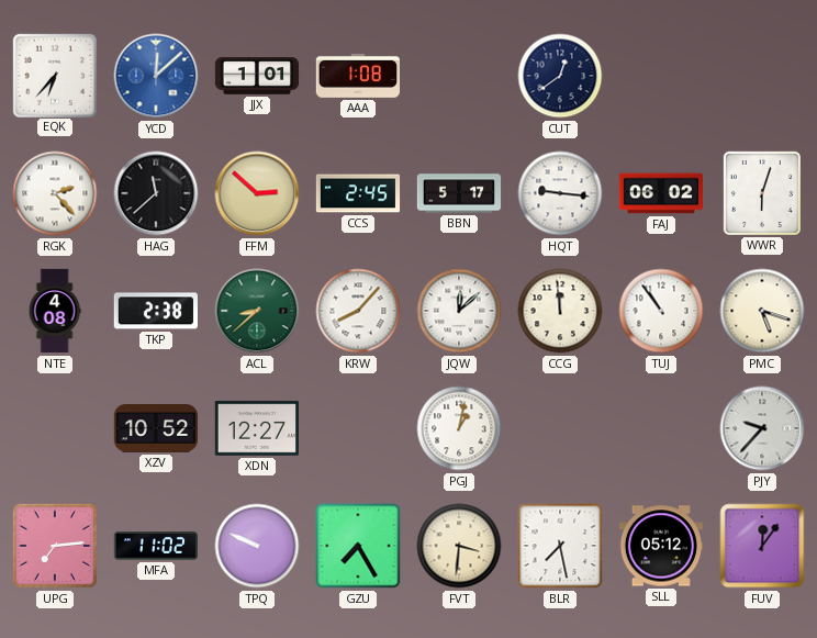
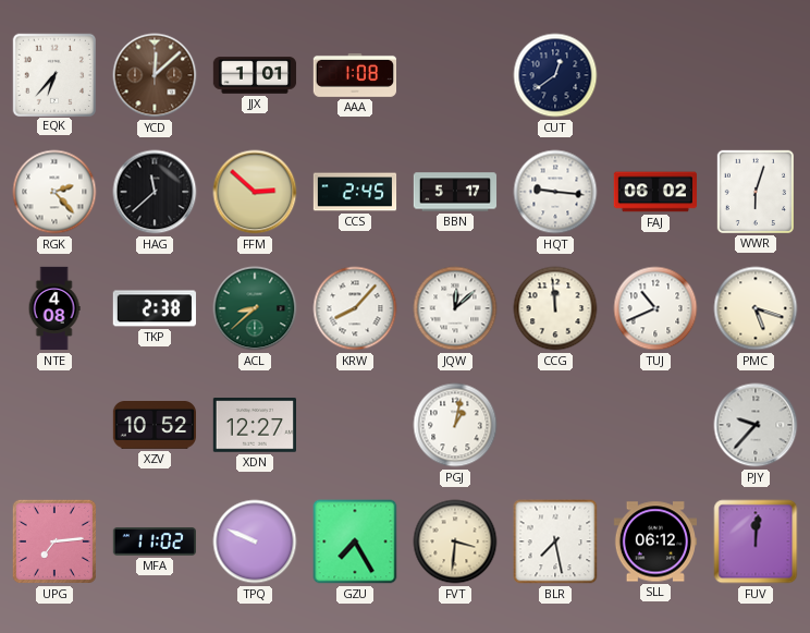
YCD dial: blue -> brown (155, 75)
TUJ: 10:54 -> 10:41 (655, 308)
SLL: 05:12 -> 06:12 (654, 541)
FUV: 12:06 -> 12:01 (756, 541)
